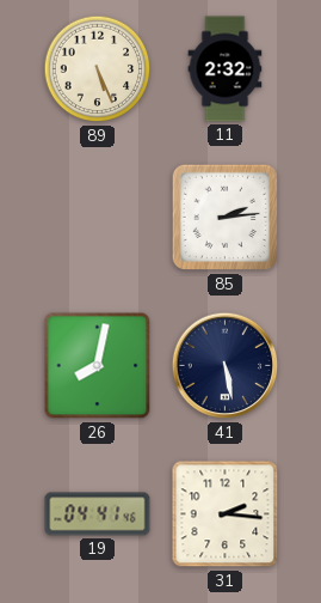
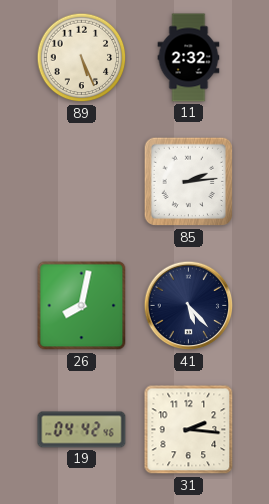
41: 5:28 -> 5:23 (189, 306)
19: 04:41 -> 04:42 (82, 430)
